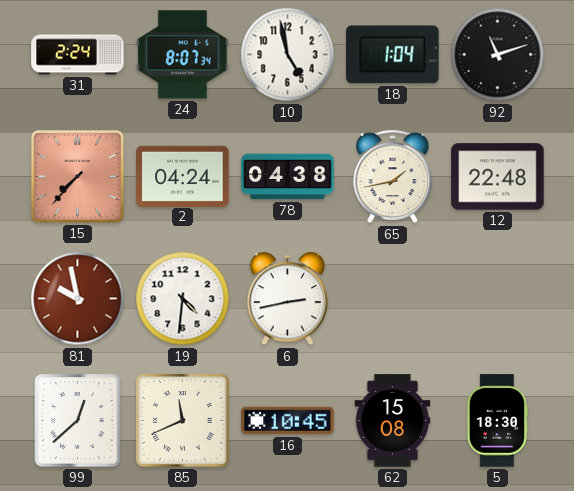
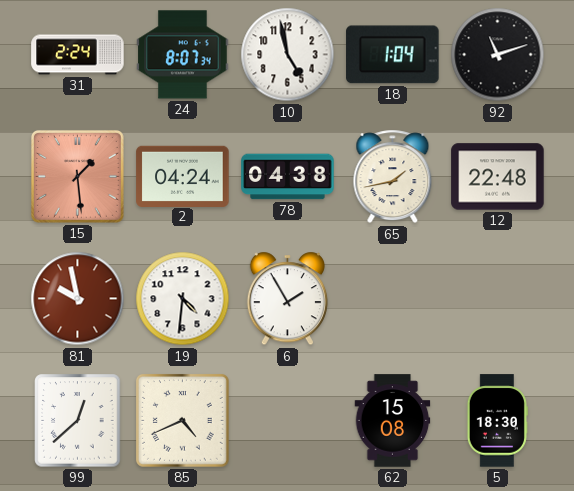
15: 7:37 -> 1:29 (77, 176)
6: 2:43 -> 1:55 (287, 299)
85: 11:41 -> 4:41 (182, 420)
16: 10:45 -> none (288, 421)
